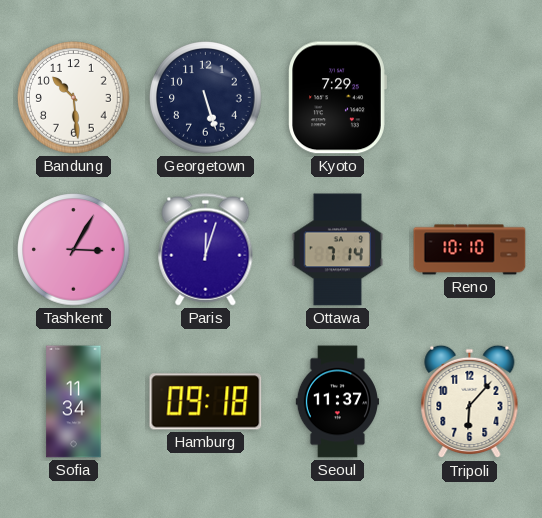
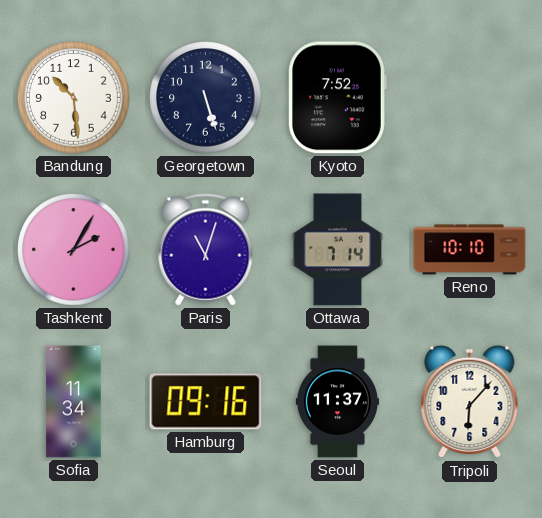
Kyoto: 7:29 -> 7:52 (337, 98)
Tashkent: 3:05 -> 2:05 (74, 250)
Paris: 12:03 -> 11:03 (206, 250)
Hamburg: 09:18 -> 09:16 (206, 402)
